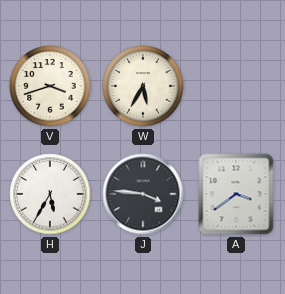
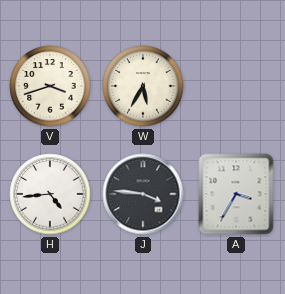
H: 5:35 -> 4:44 (50, 194)
A: 3:39 -> 3:35 (236, 194)
